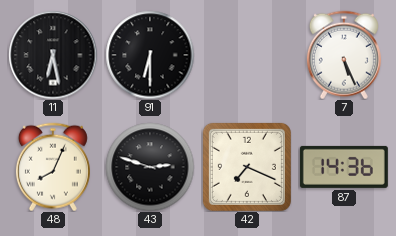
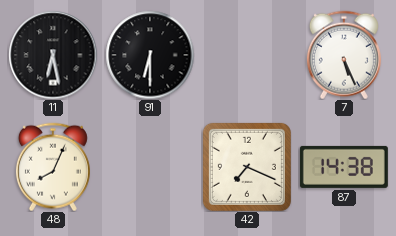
43: 2:48 -> none (150, 167)
87: 14:36 -> 14:38 (344, 167)
